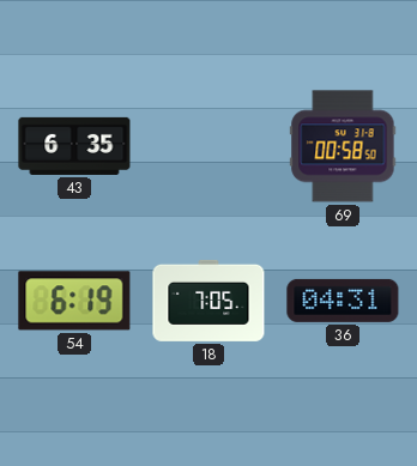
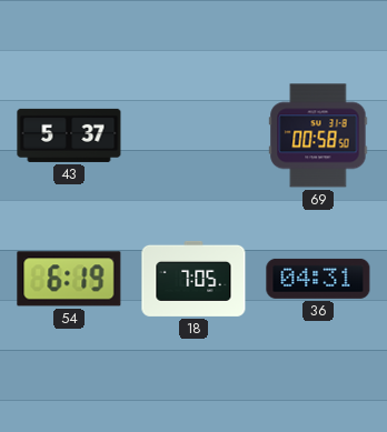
43: 6:35 -> 5:37 (69, 135)
